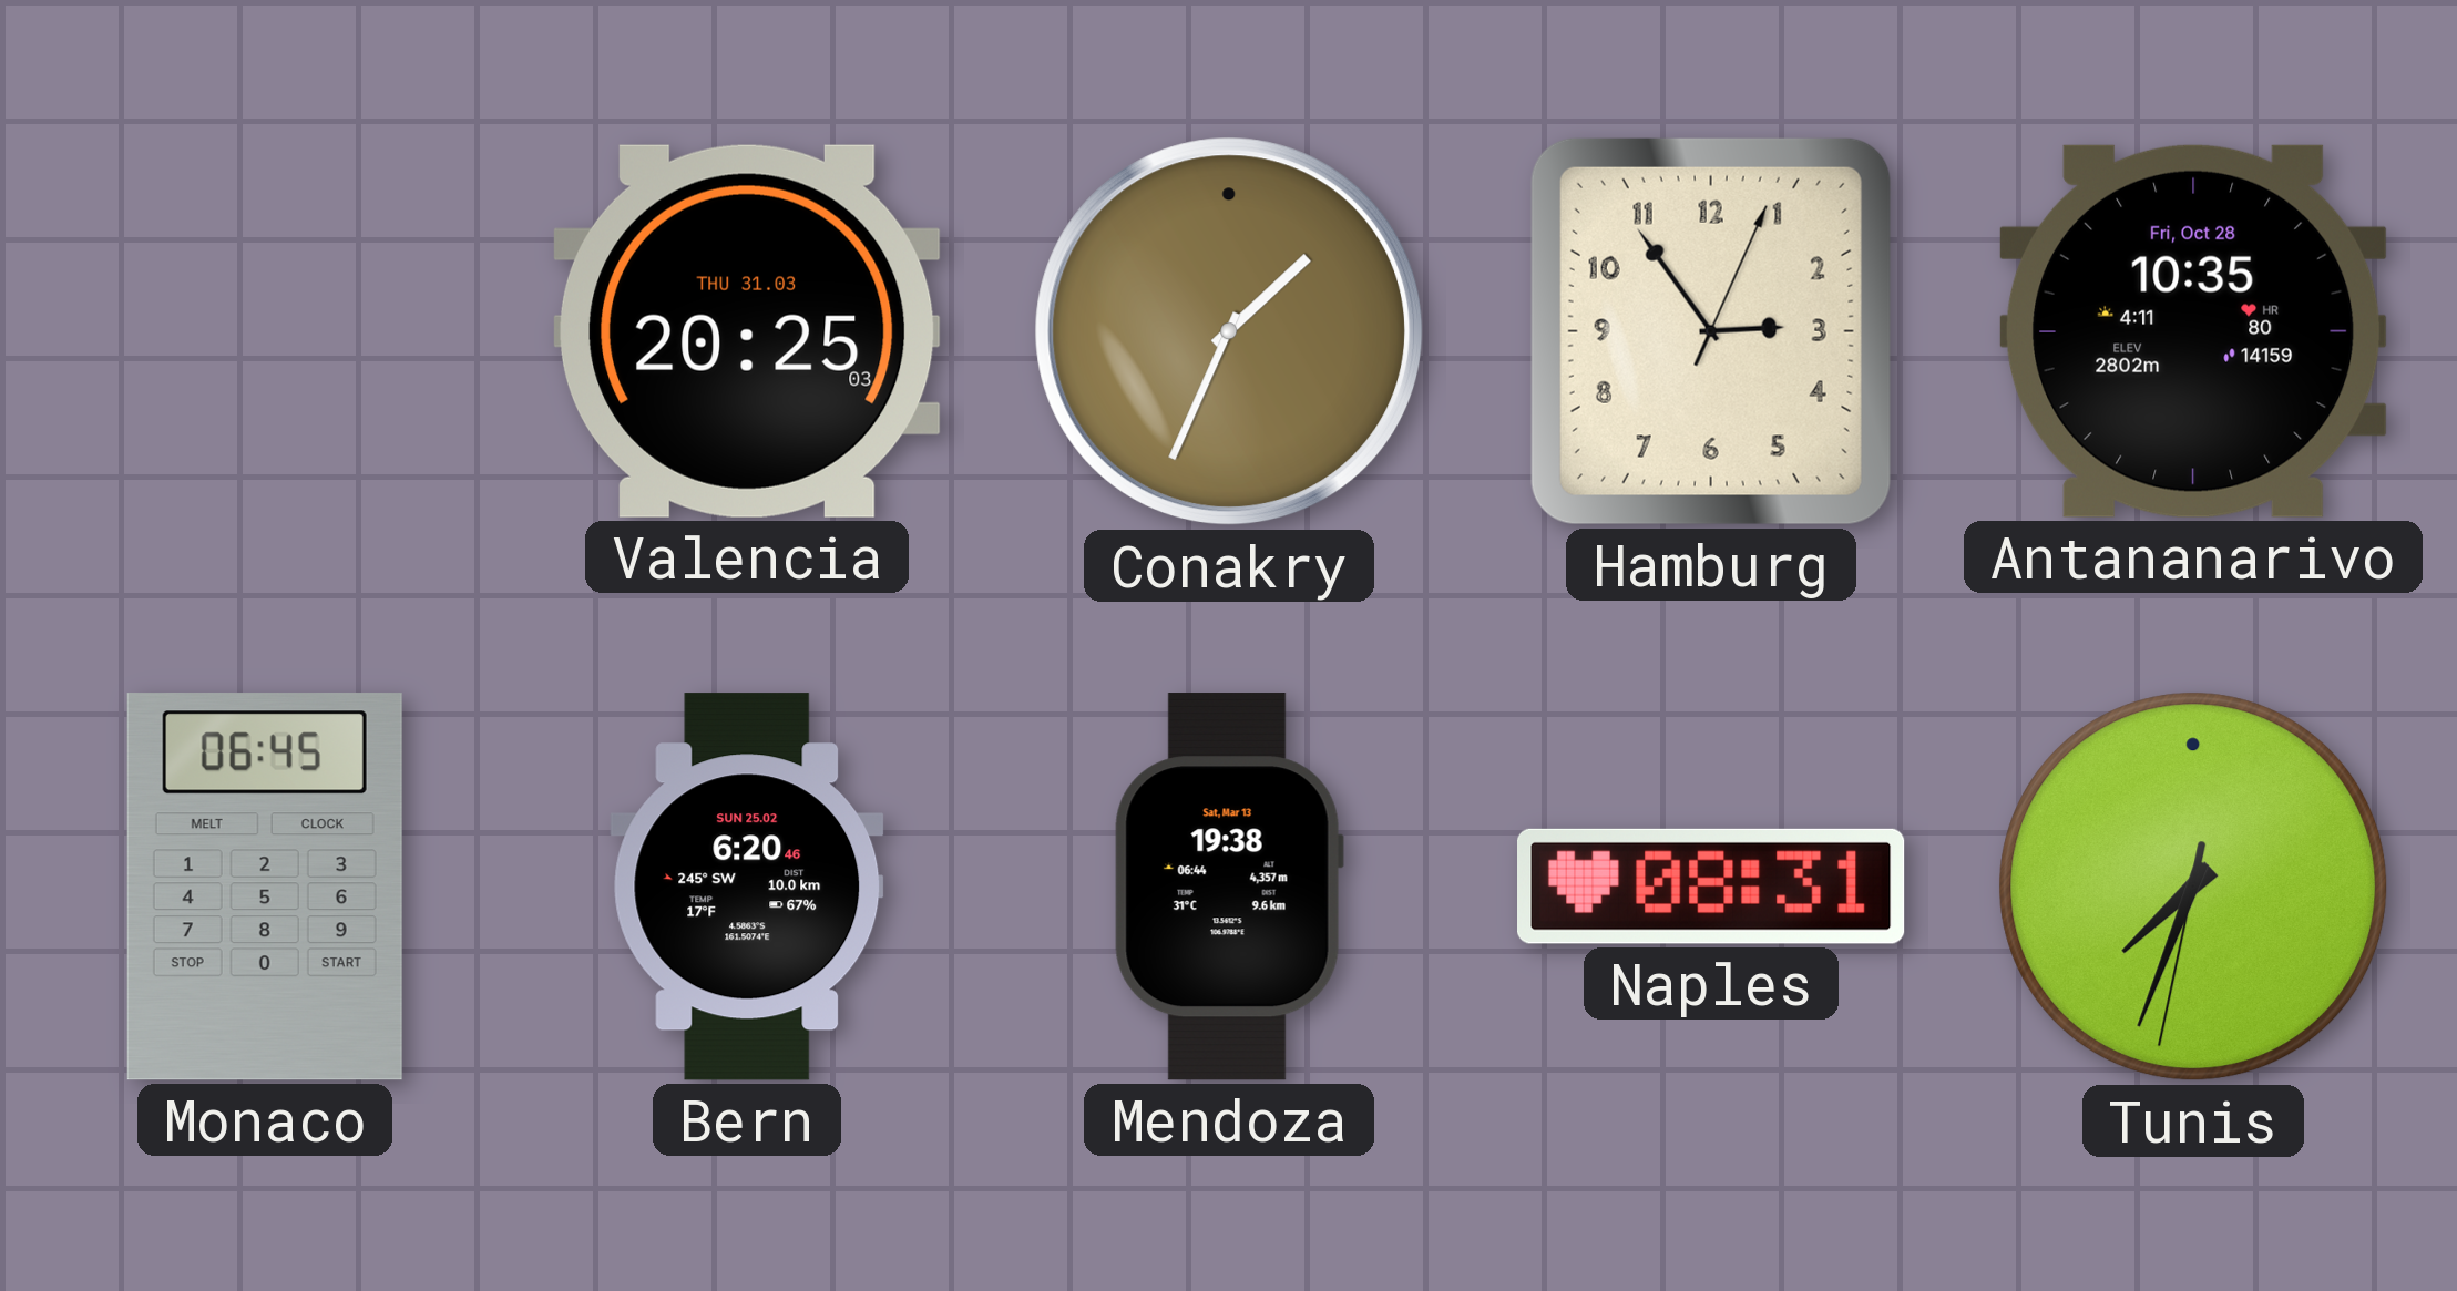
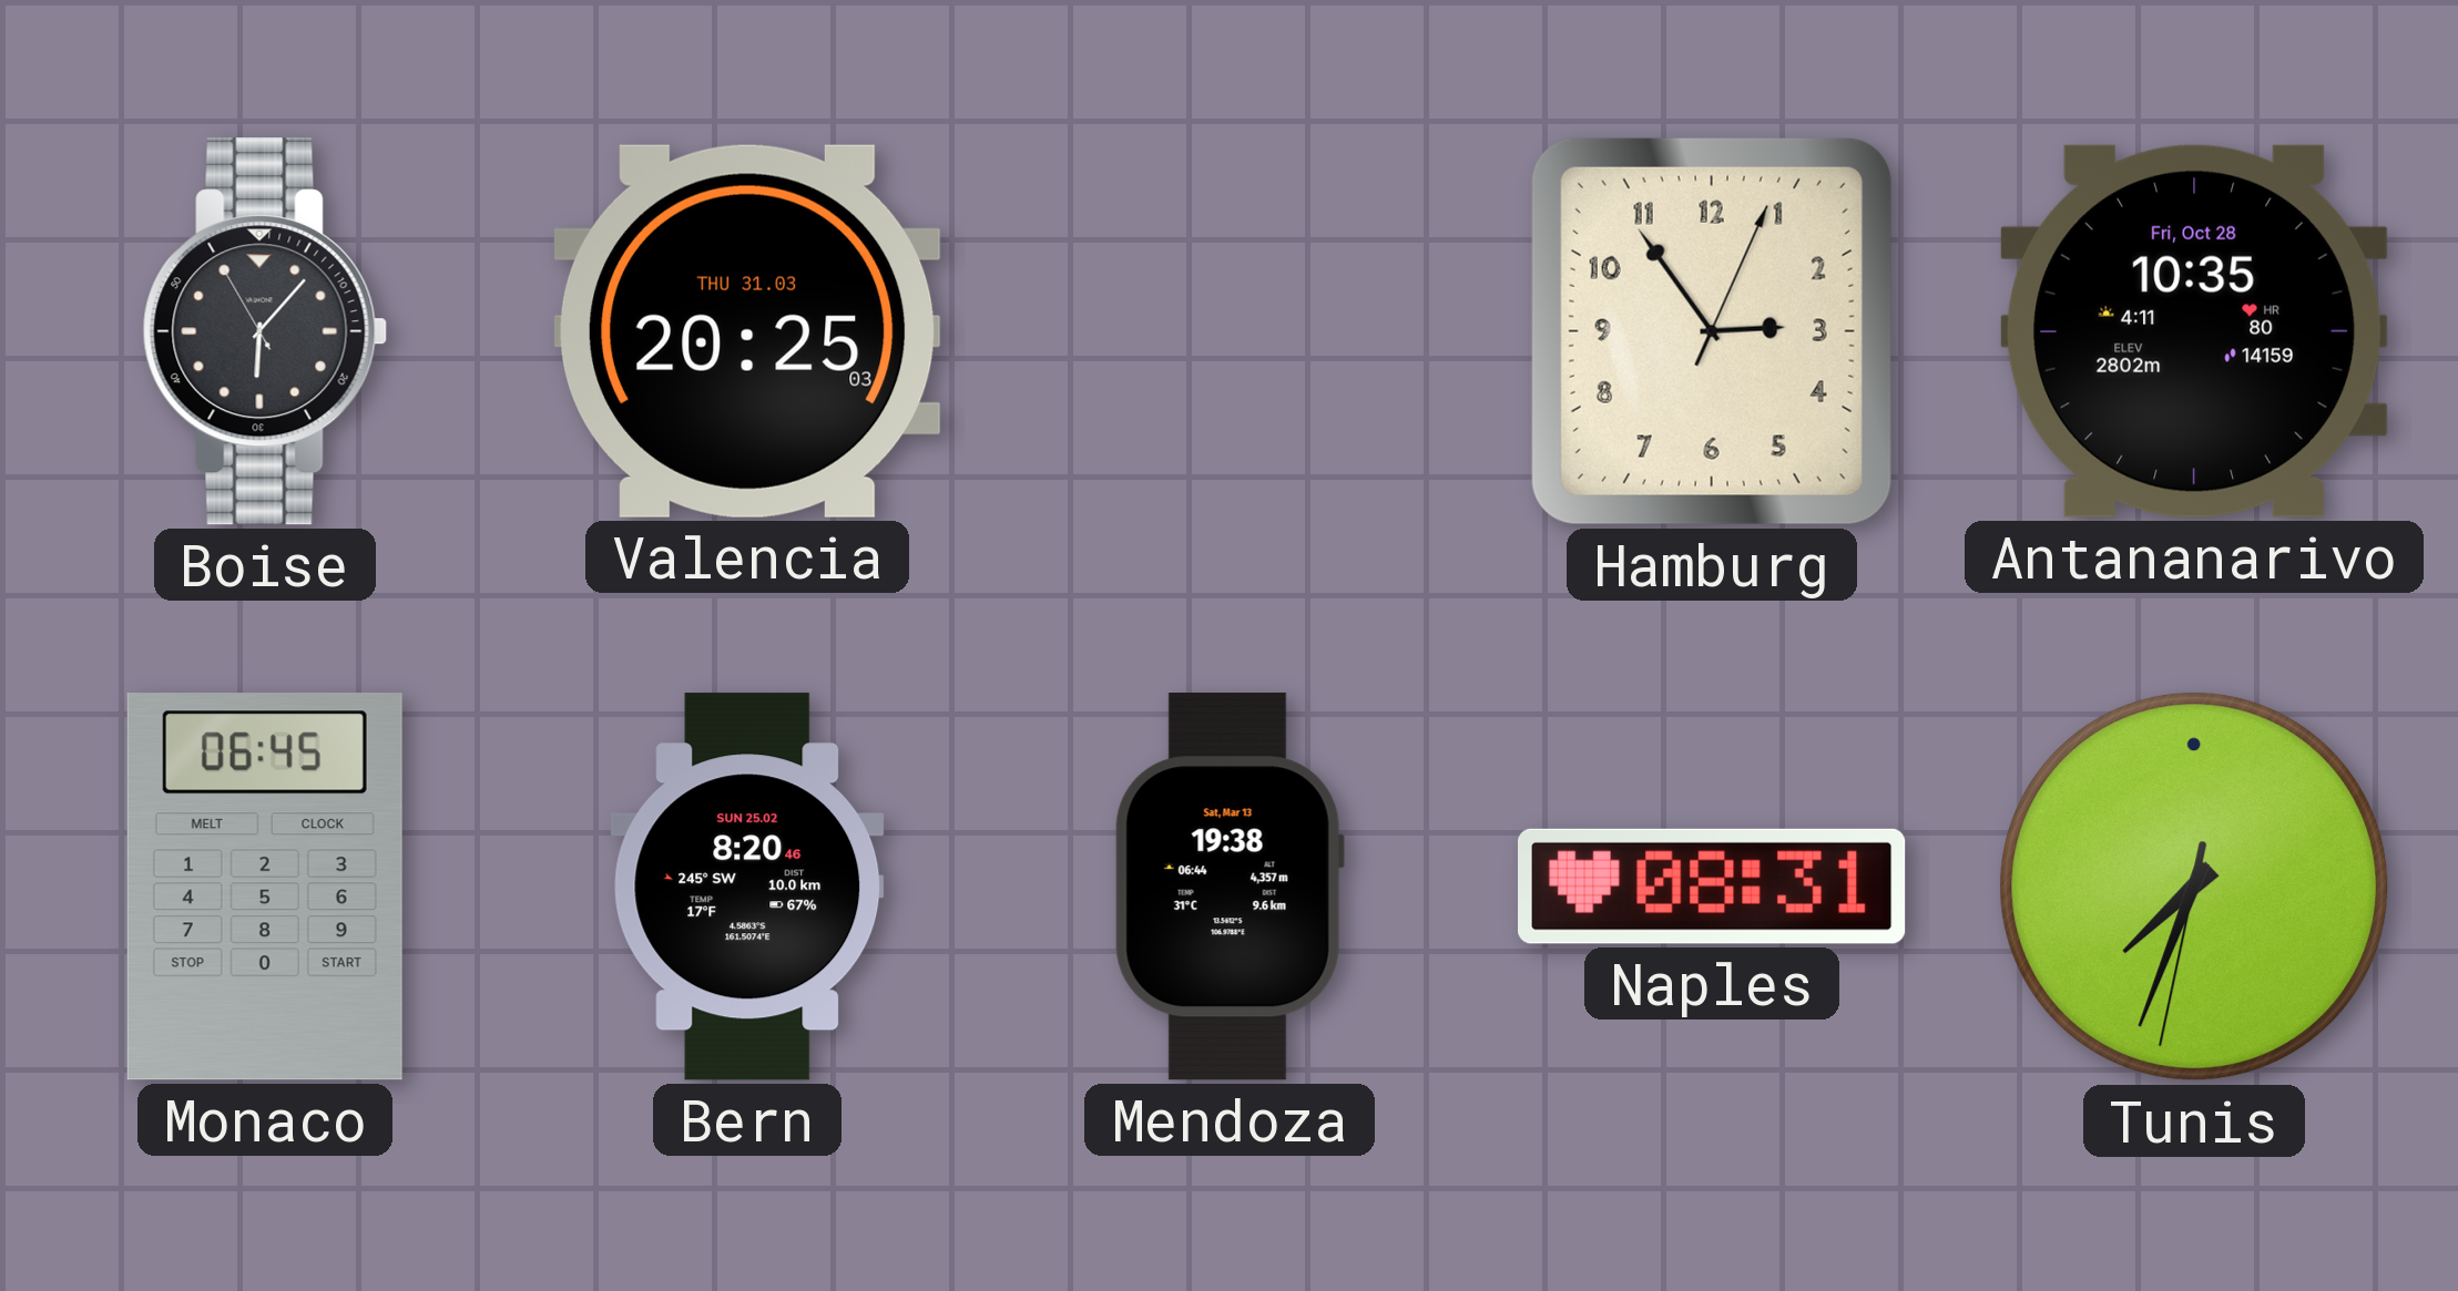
Boise: none -> 6:06 (265, 331)
Conakry: 1:34 -> none (1229, 331)
Bern: 6:20 -> 8:20 (747, 887)
